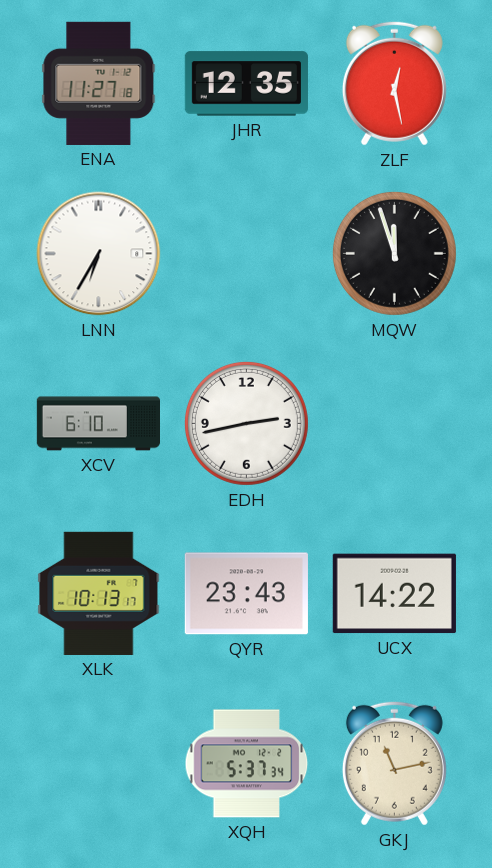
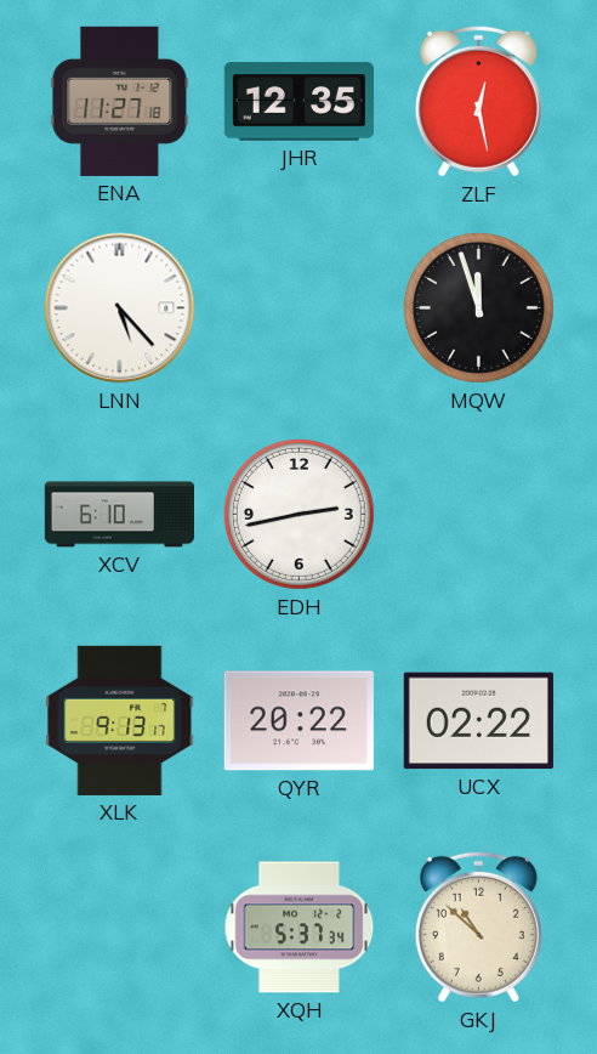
LNN: 6:35 -> 5:23 (120, 308)
XLK: 10:13 -> 9:13 (120, 720)
QYR: 23:43 -> 20:22 (298, 721)
UCX: 14:22 -> 02:22 (478, 721)
GKJ: 11:13 -> 10:52 (478, 926)
